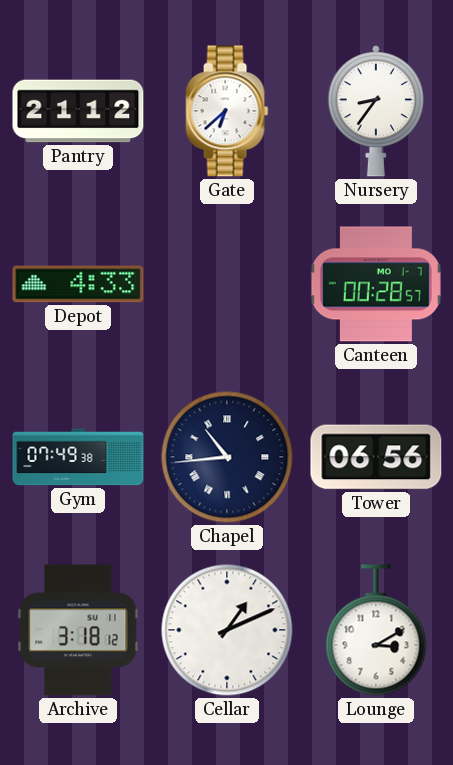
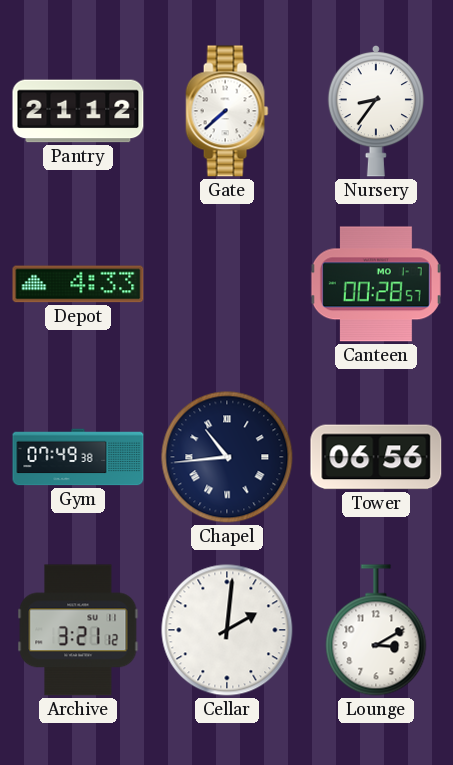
Gate: 6:38 -> 7:38 (227, 111)
Archive: 3:18 -> 3:21 (78, 630)
Cellar: 1:11 -> 2:01 (227, 630)
